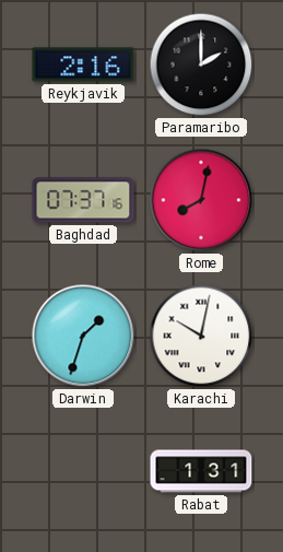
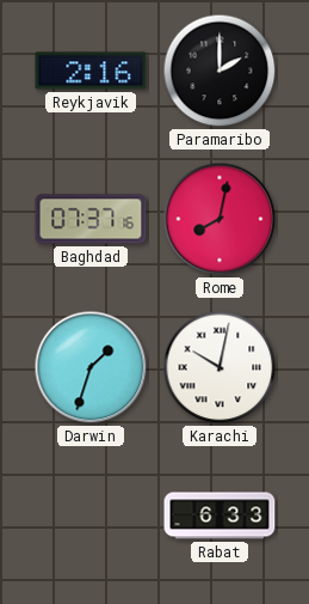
Rabat: 1:31 -> 6:33 (220, 515)
